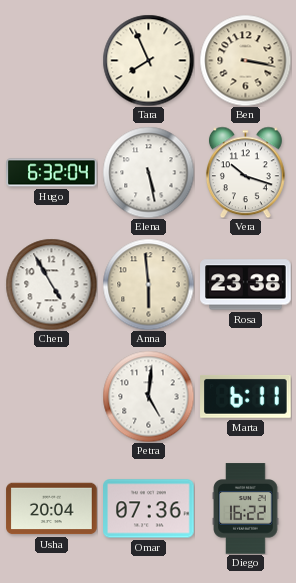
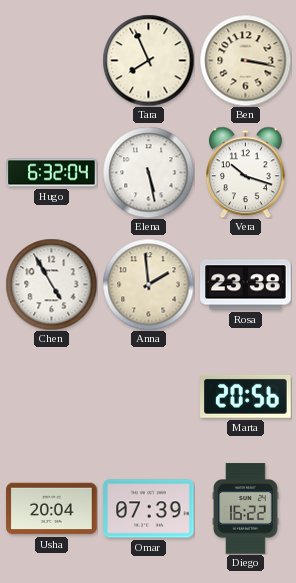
Anna: 5:59 -> 1:59 (148, 284)
Petra: 5:01 -> none (148, 396)
Marta: 6:11 -> 20:56 (246, 397)
Omar: 07:36 -> 07:39 (149, 509)
